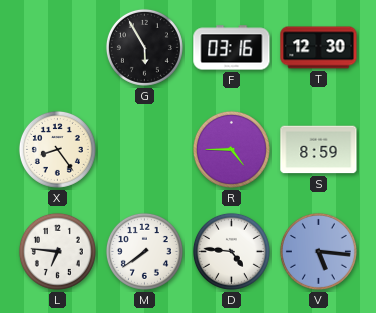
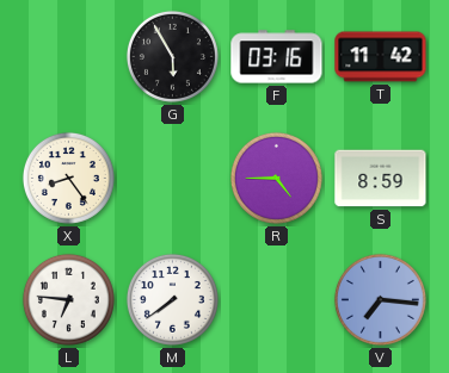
T: 12:30 -> 11:42 (381, 57)
D: 4:46 -> none (231, 251)
V: 5:16 -> 7:16 (380, 299)
